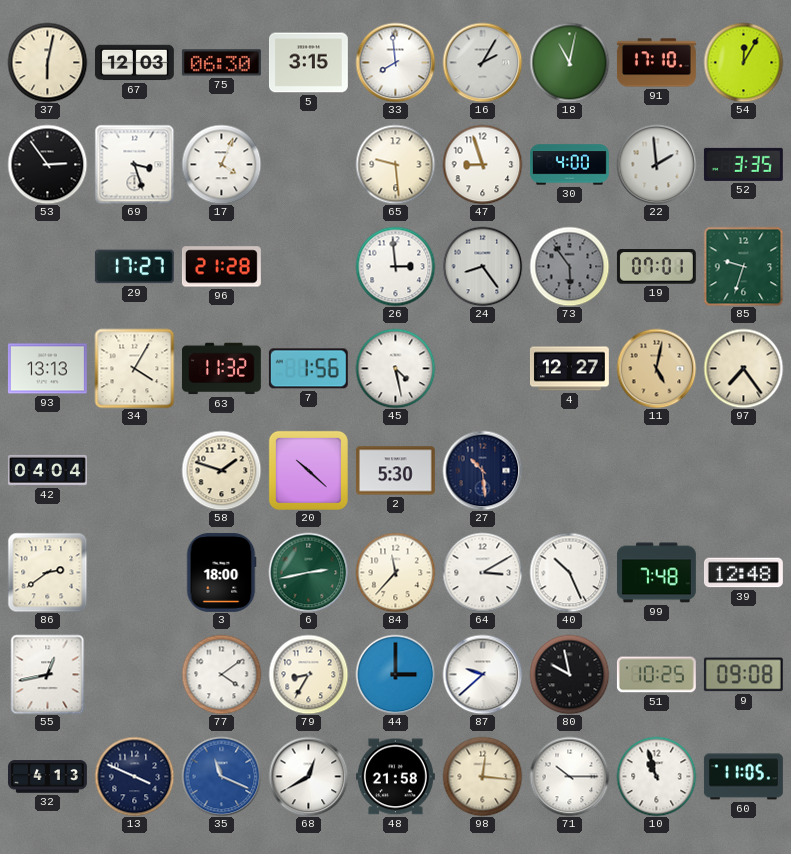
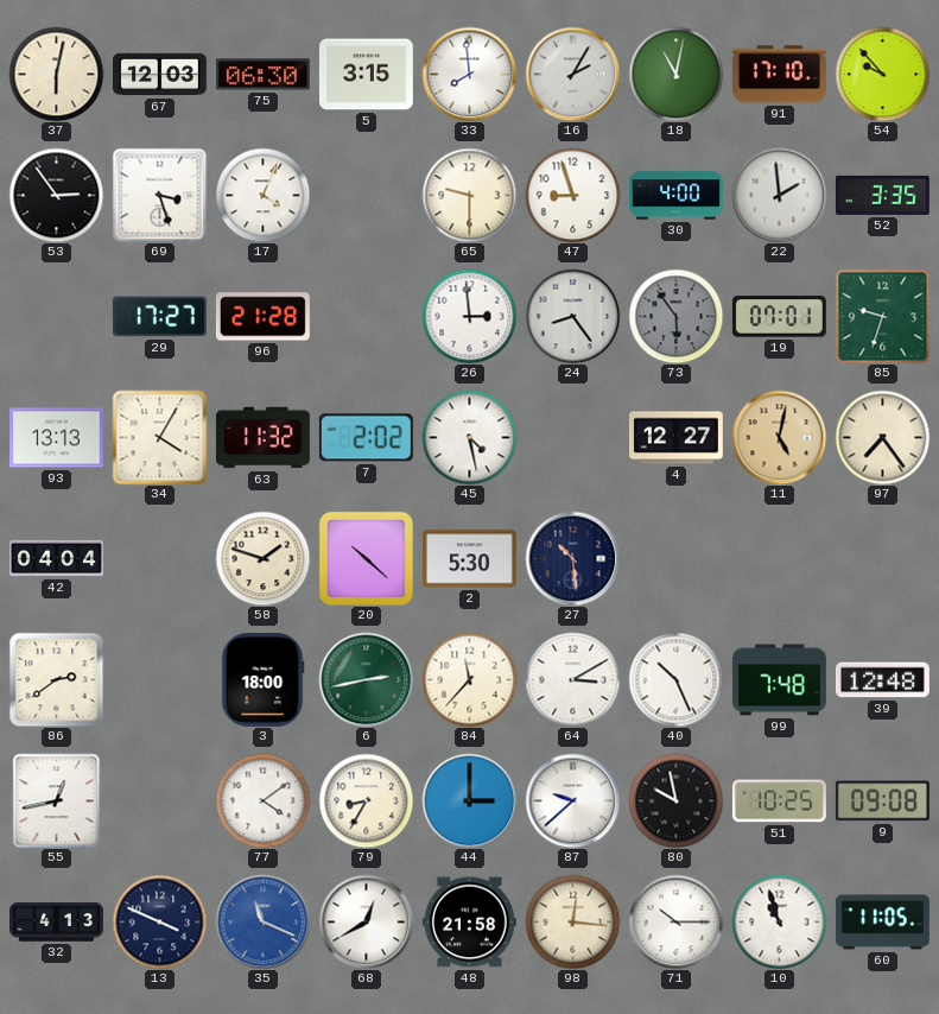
54: 12:05 -> 9:53 (882, 74)
65: 9:29 -> 9:30 (469, 195)
7: 1:56 -> 2:02 (366, 438)
